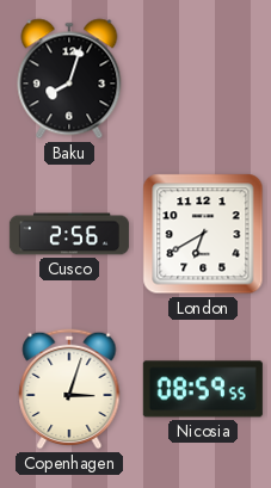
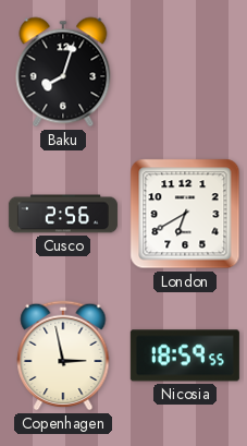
Copenhagen: 3:03 -> 2:58 (63, 355)
Nicosia: 08:59 -> 18:59 (185, 355)
